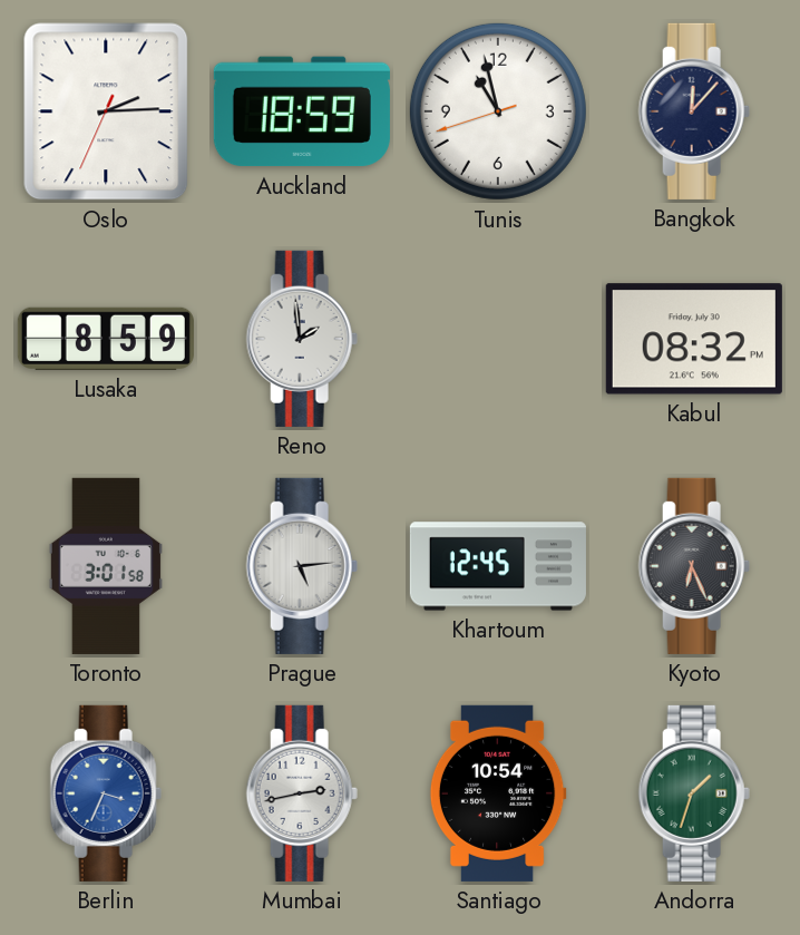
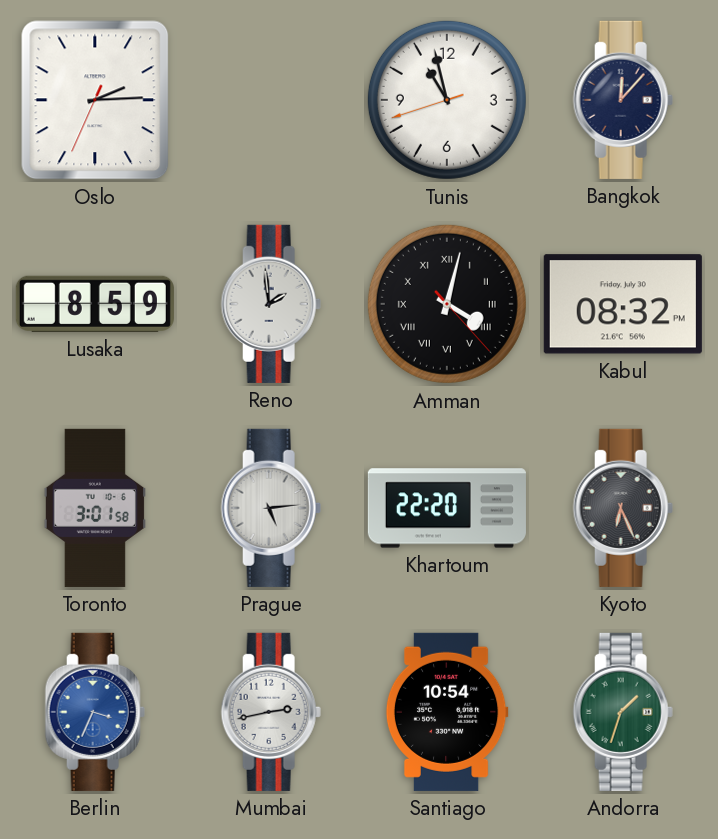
Auckland: 18:59 -> none (302, 111)
Amman: none -> 4:02 (447, 304)
Khartoum: 12:45 -> 22:20 (447, 508)
